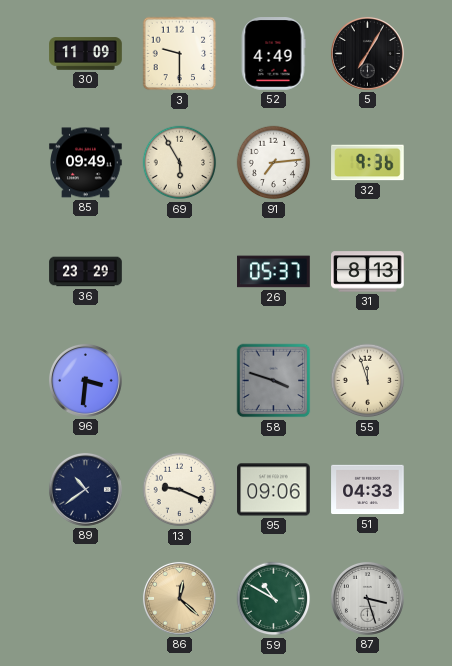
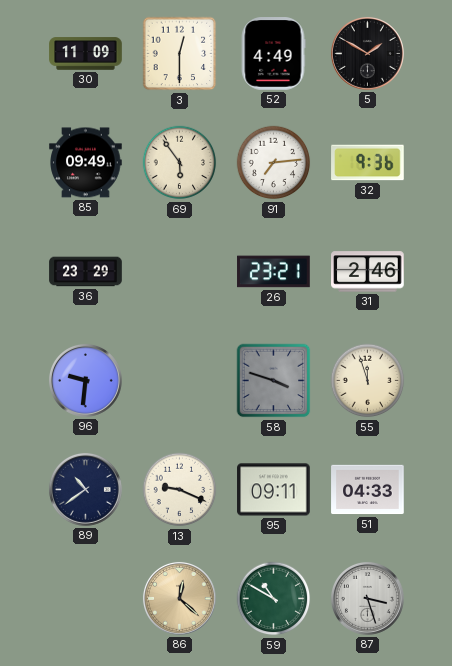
3: 9:30 -> 12:30 (180, 54)
5: 7:05 -> 1:50 (367, 53)
69: 5:55 -> 5:54 (180, 163)
26: 05:37 -> 23:21 (274, 272)
31: 8:13 -> 2:46 (368, 272)
96: 3:31 -> 9:31 (85, 380)
95: 09:06 -> 09:11 (274, 490)
